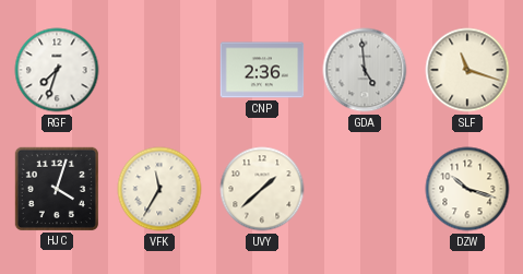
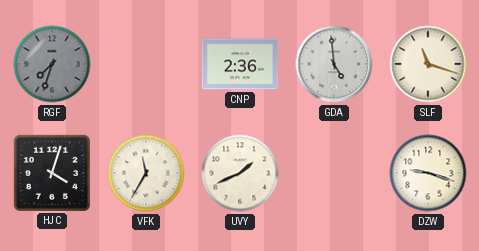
RGF dial: white -> grey (52, 64)
UVY: 1:38 -> 1:41 (240, 173)
DZW: 10:18 -> 9:18 (428, 173)
